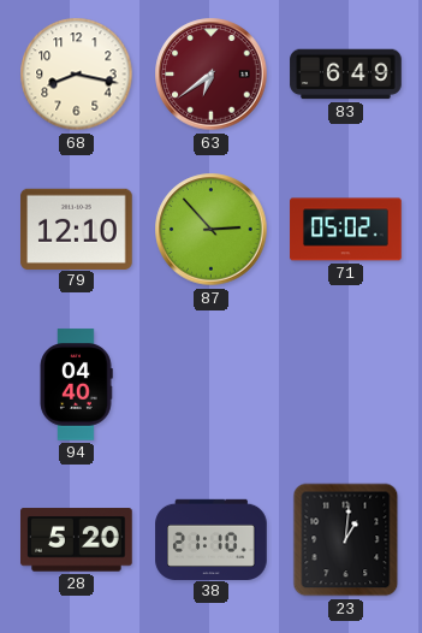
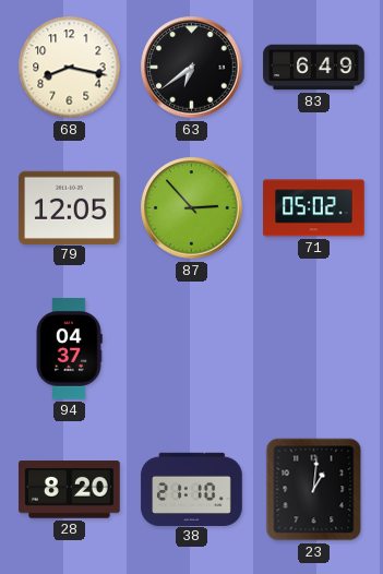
63 dial: burgundy -> black (192, 68)
79: 12:10 -> 12:05 (70, 207)
94: 04:40 -> 04:37 (69, 349)
28: 5:20 -> 8:20 (70, 490)
